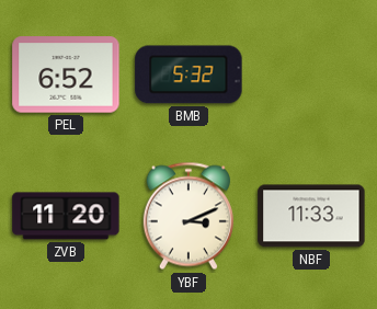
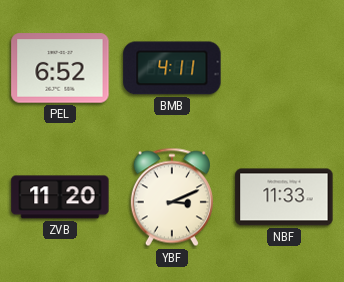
BMB: 5:32 -> 4:11 (172, 68)
